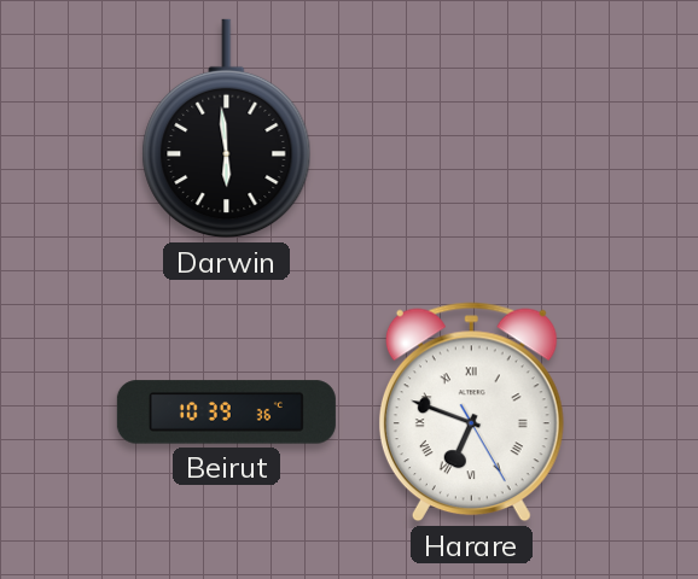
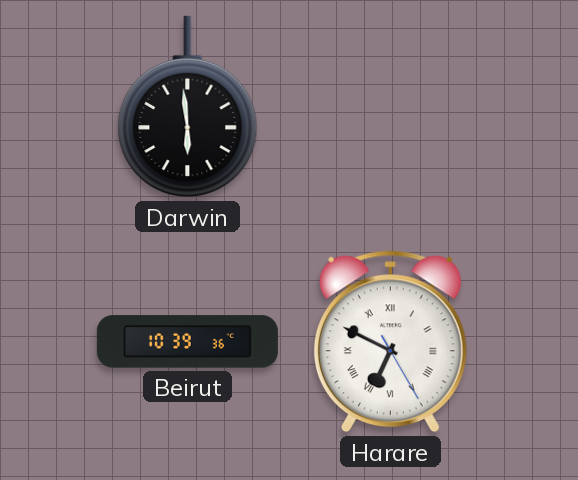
Harare: 6:48 -> 6:49 (390, 342)
